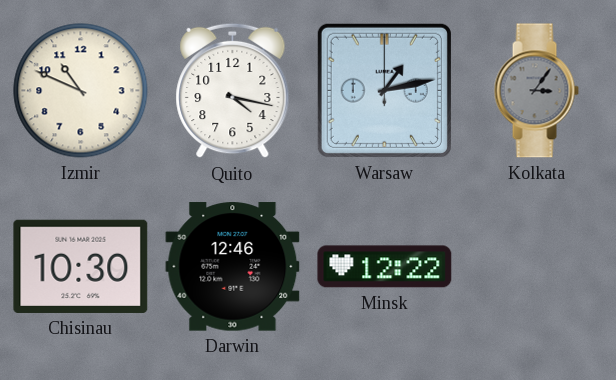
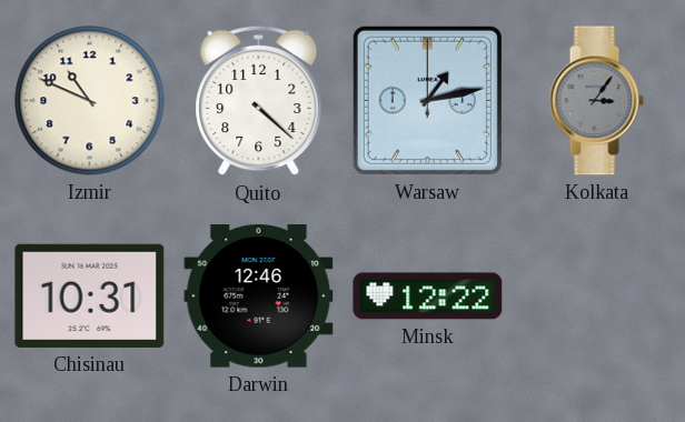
Quito: 4:17 -> 4:22 (259, 101)
Chisinau: 10:30 -> 10:31 (90, 295)
